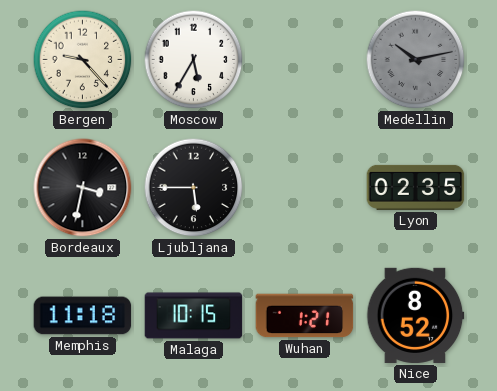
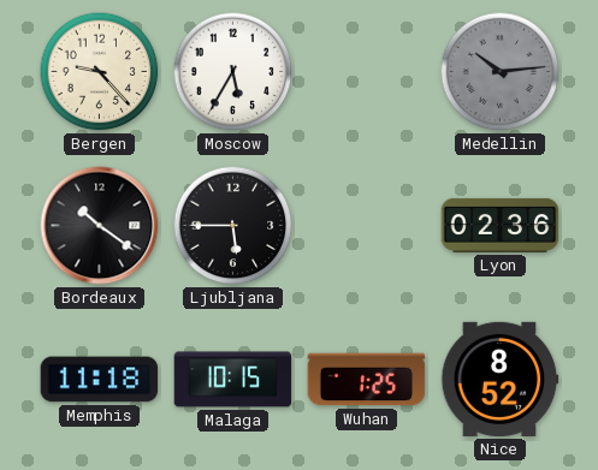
Medellin: 10:13 -> 10:14 (501, 72)
Bordeaux: 3:32 -> 10:21 (100, 226)
Lyon: 02:35 -> 02:36 (501, 225)
Wuhan: 1:21 -> 1:25 (367, 380)
